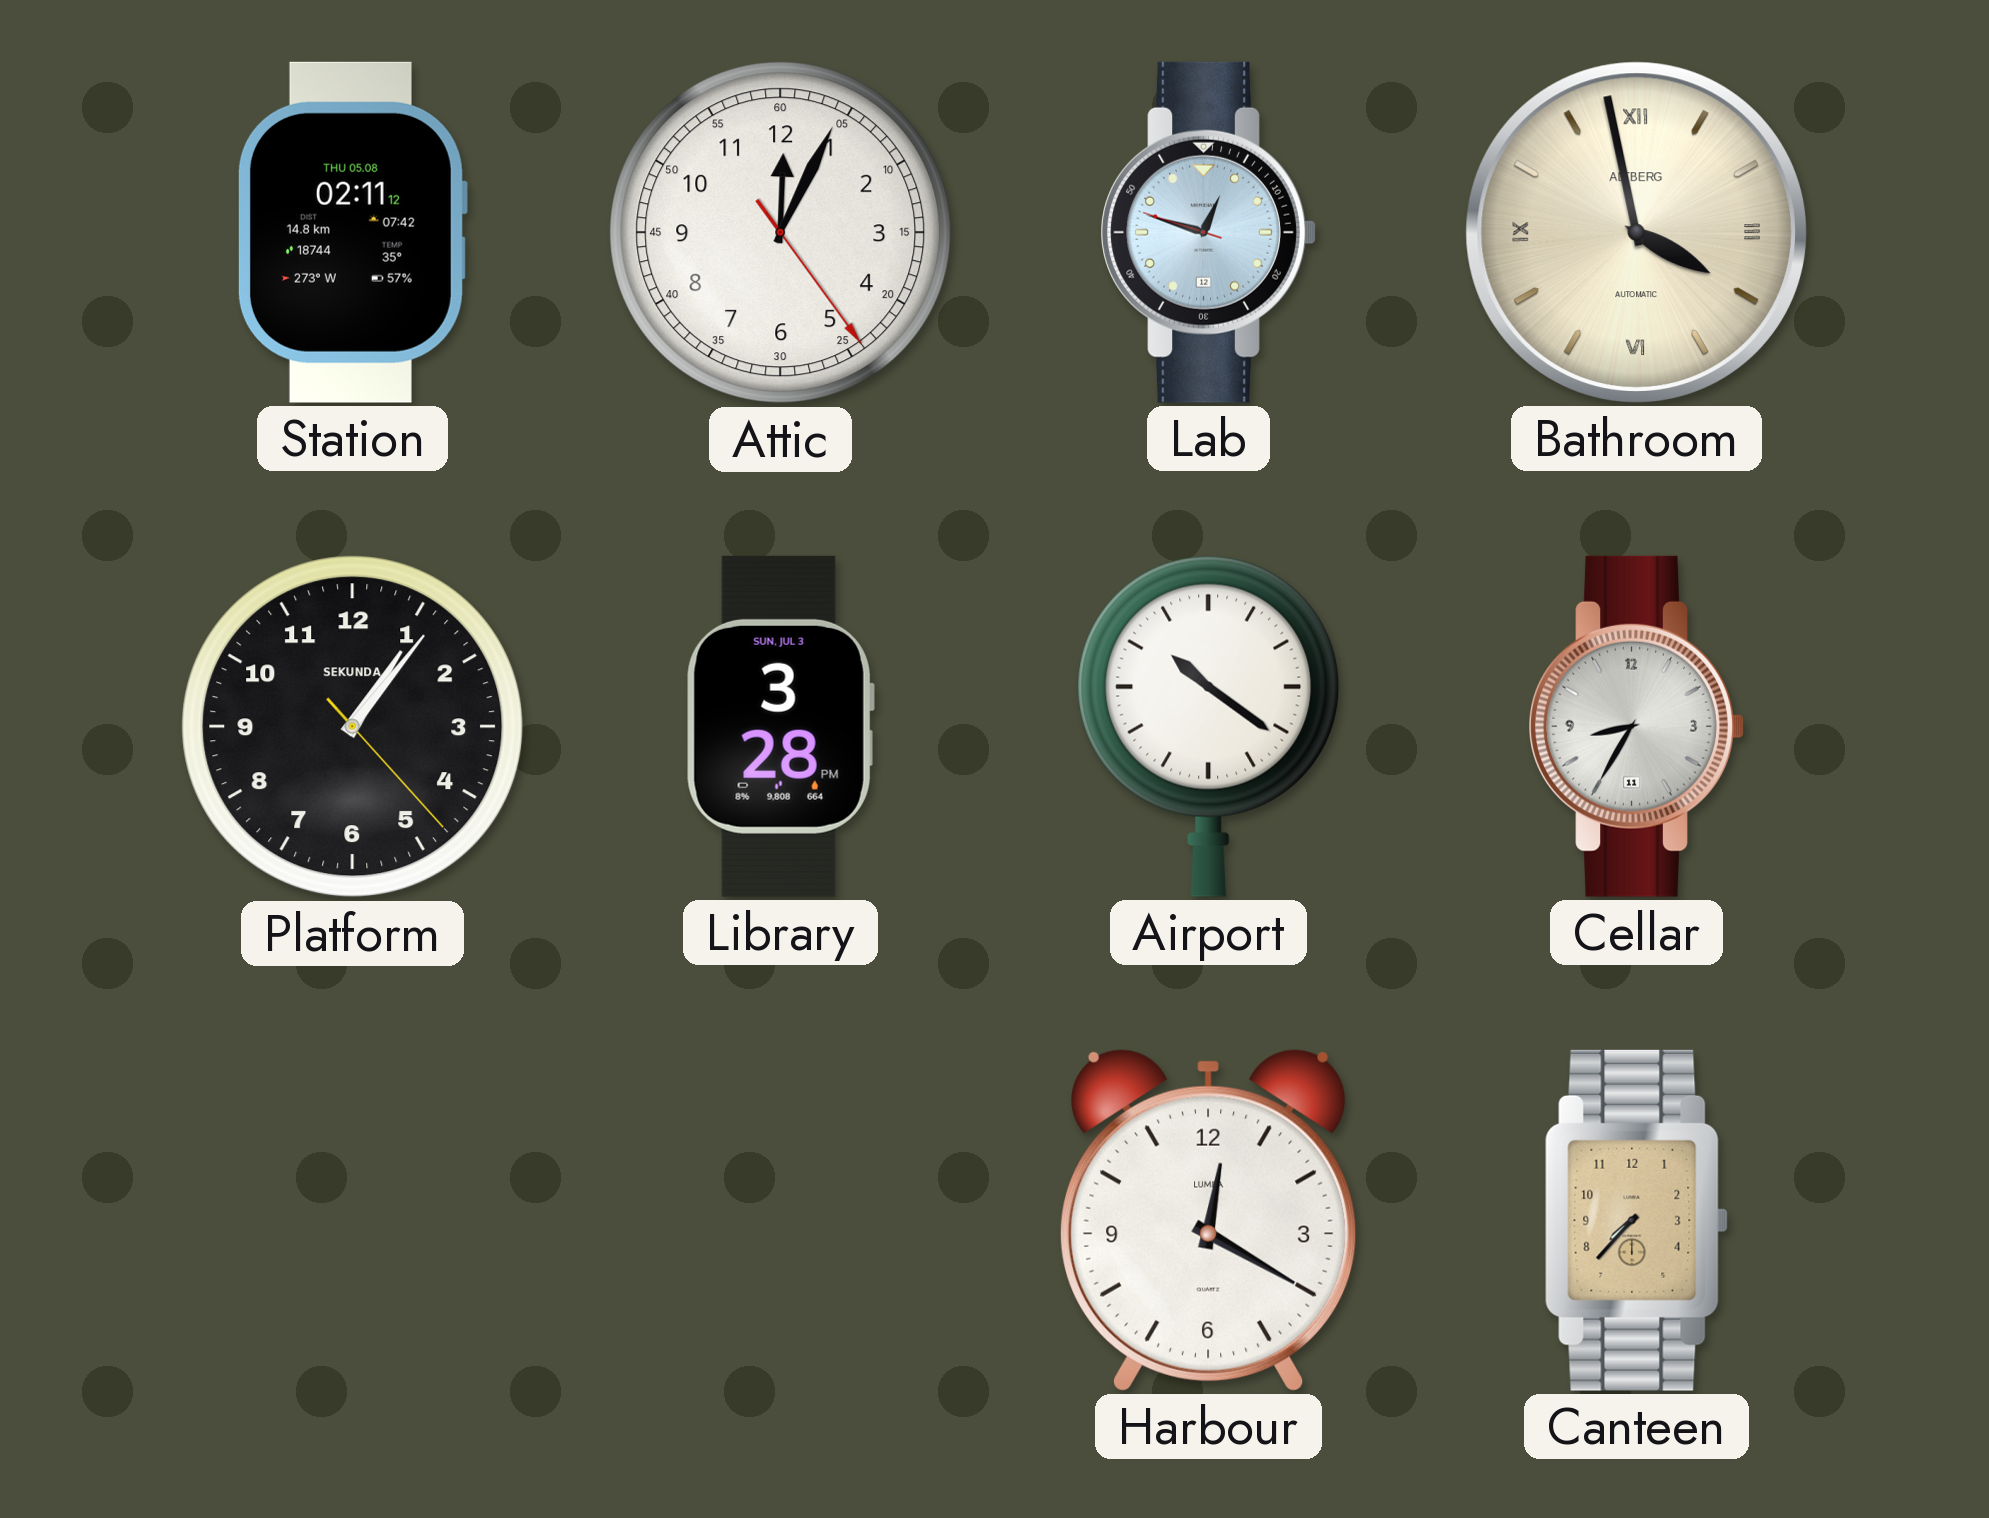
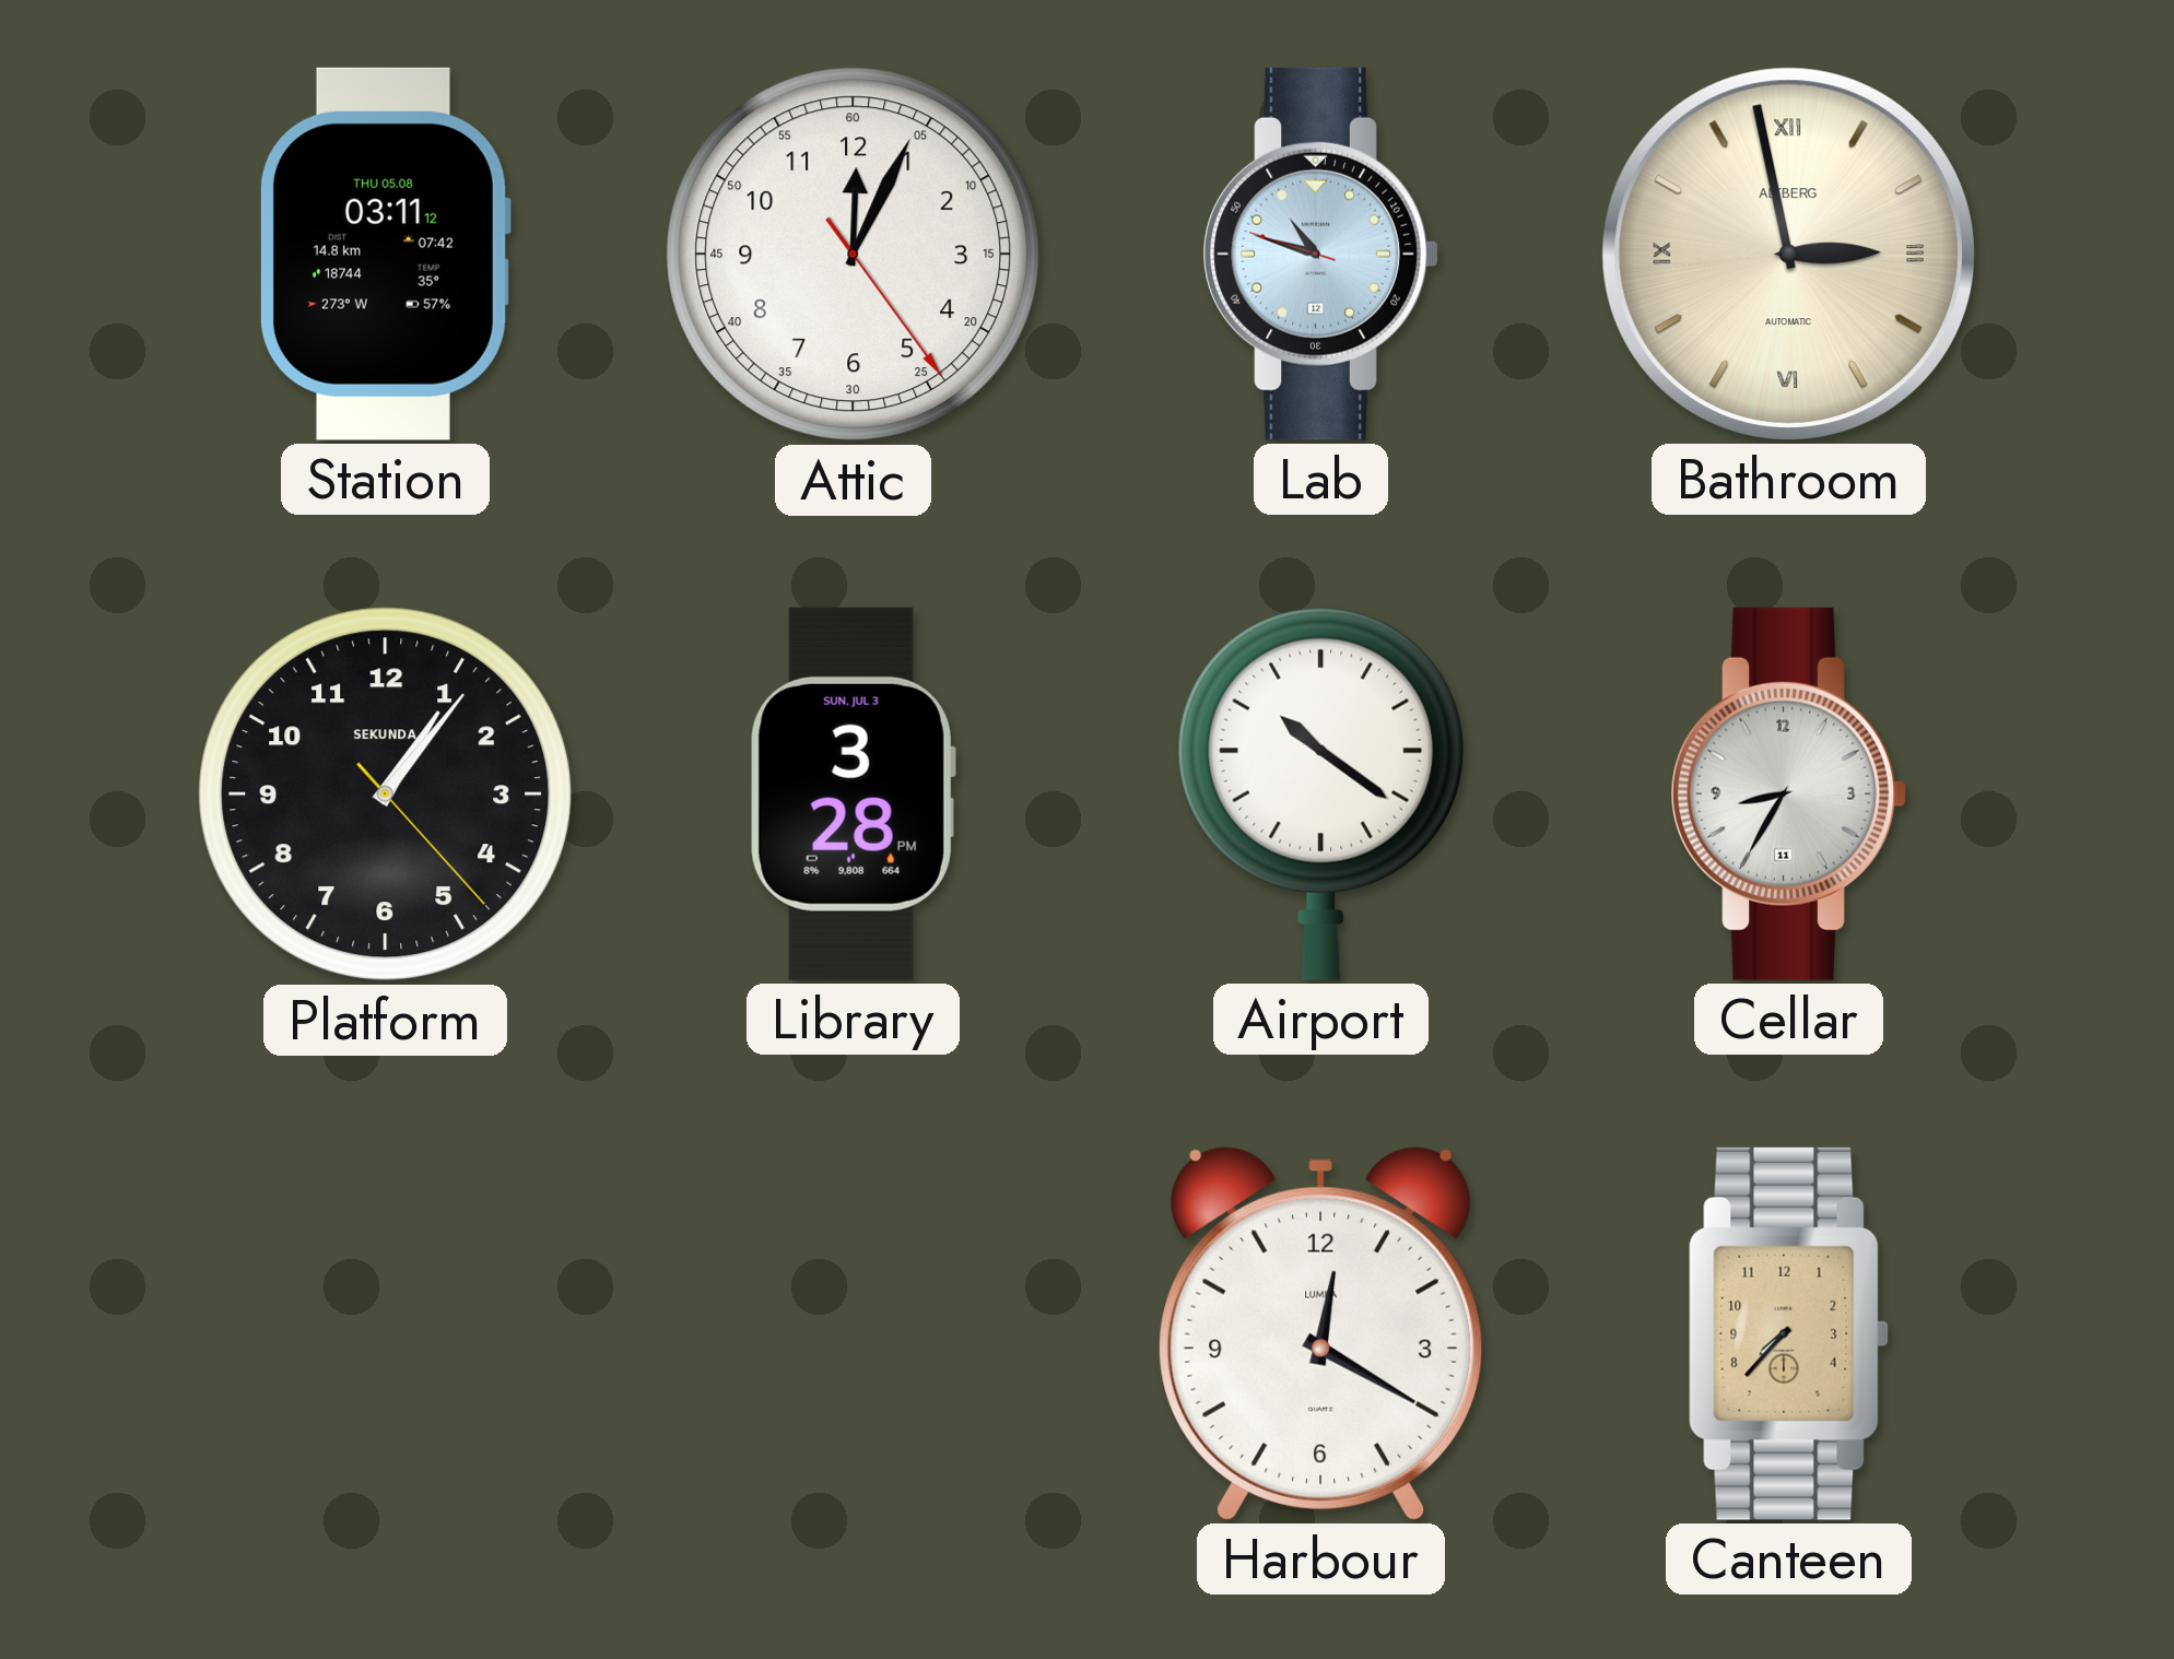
Station: 02:11 -> 03:11 (385, 254)
Lab: 12:47 -> 10:47 (1320, 254)
Bathroom: 3:58 -> 2:58 (1788, 254)
